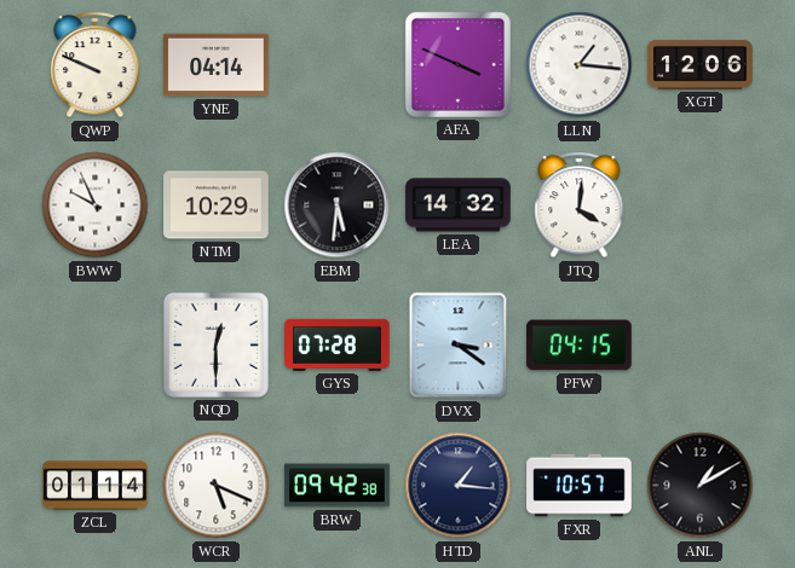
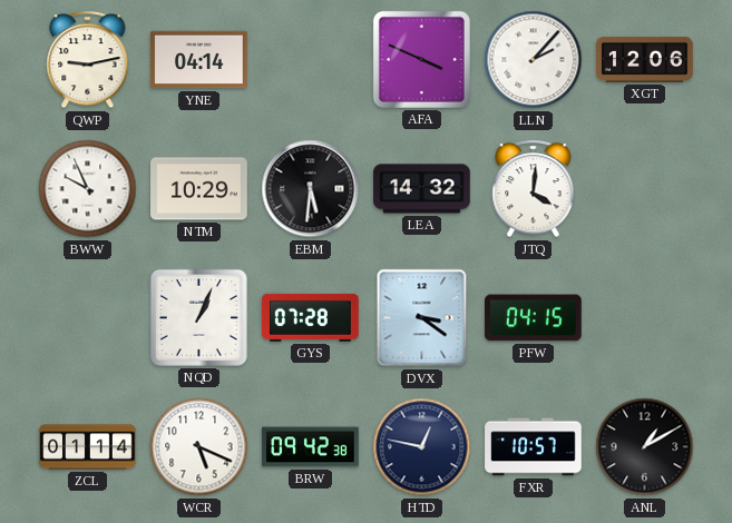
QWP: 9:49 -> 9:13 (88, 60)
LLN: 1:16 -> 2:07 (534, 60)
NQD: 12:30 -> 1:04 (198, 317)
HTD: 1:16 -> 12:47 (422, 447)
